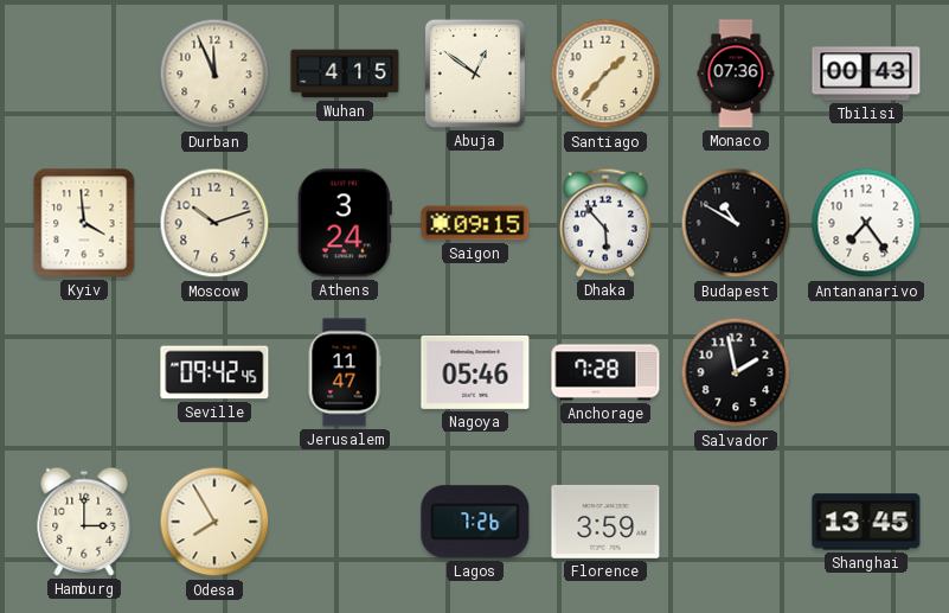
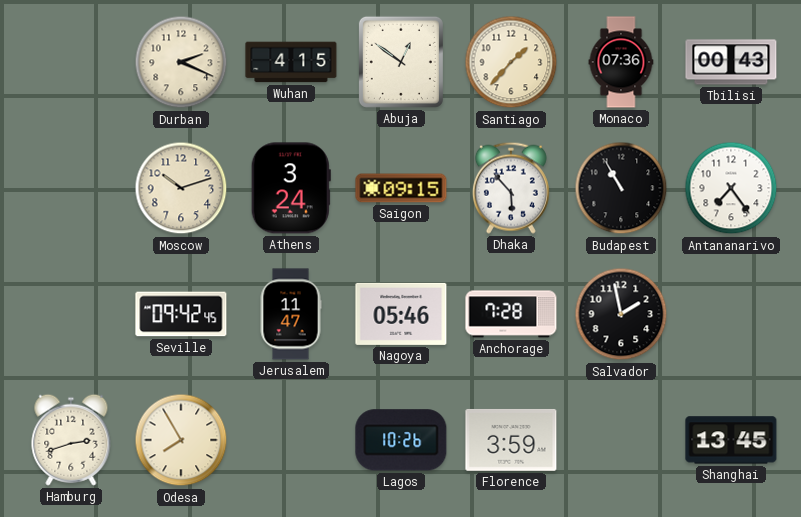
Durban: 11:56 -> 2:19 (181, 62)
Kyiv: 3:59 -> none (84, 223)
Budapest: 10:50 -> 10:55 (621, 188)
Hamburg: 3:00 -> 2:42 (71, 440)
Lagos: 7:26 -> 10:26 (401, 440)
